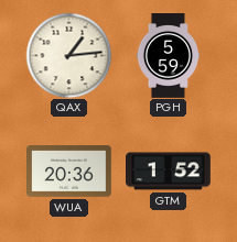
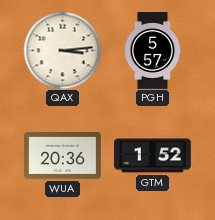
QAX: 1:14 -> 3:14 (62, 50)
PGH: 5:59 -> 5:57 (152, 51)
